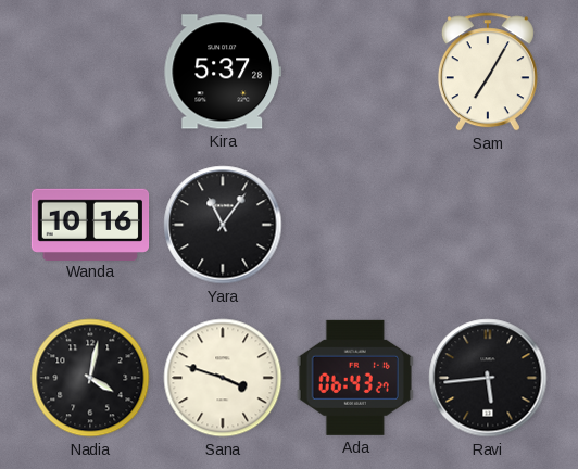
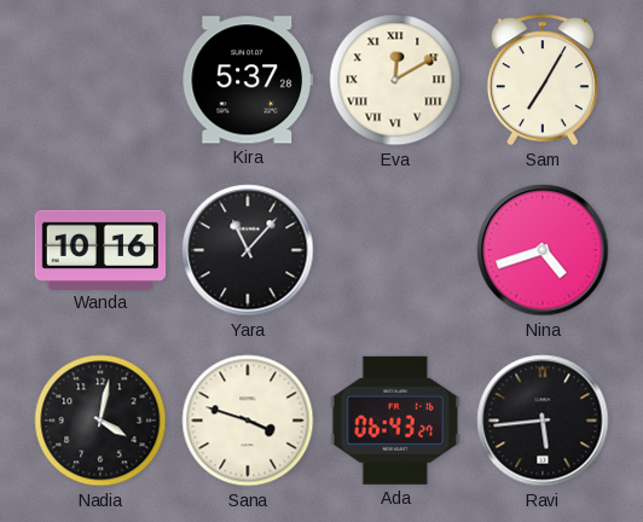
Eva: none -> 12:10 (395, 80)
Yara: 11:06 -> 11:07 (248, 250)
Nina: none -> 4:42 (543, 250)
